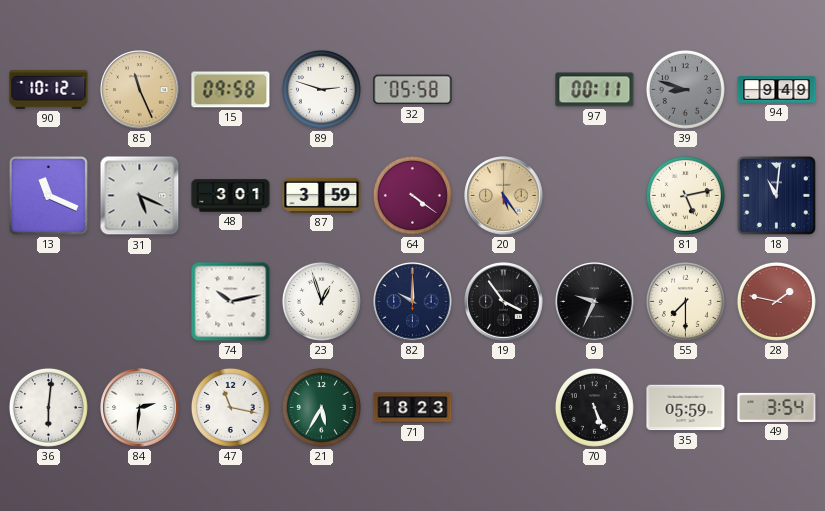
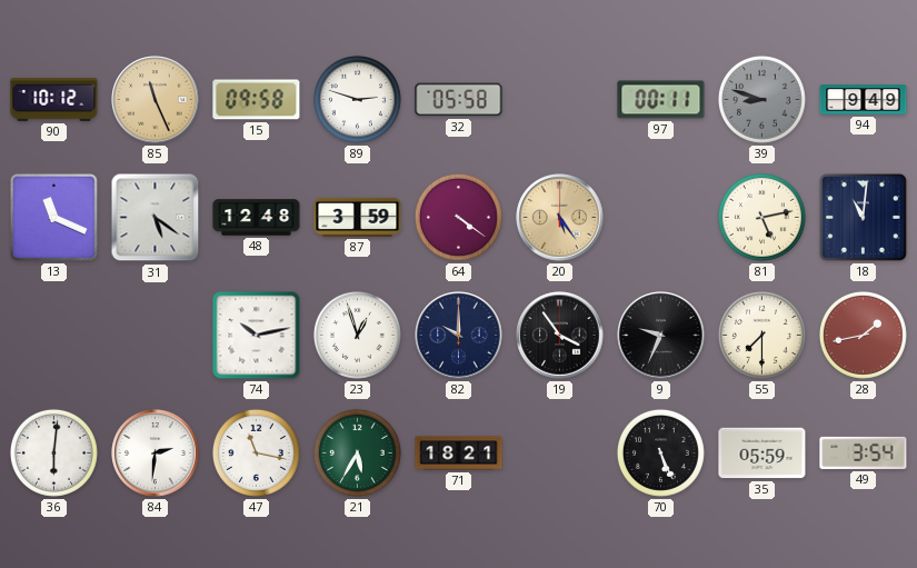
31: 5:19 -> 5:21 (156, 218)
48: 3:01 -> 12:48 (257, 218)
28: 1:47 -> 1:43 (863, 335)
71: 18:23 -> 18:21 (459, 454)
